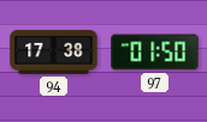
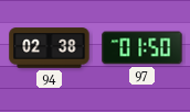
94: 17:38 -> 02:38 (50, 48)
